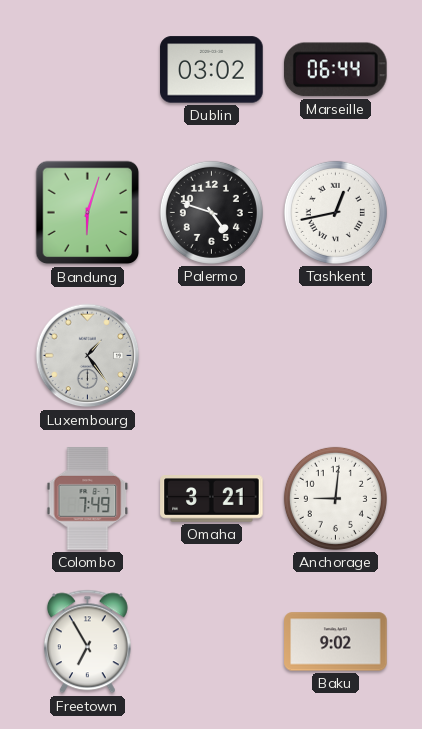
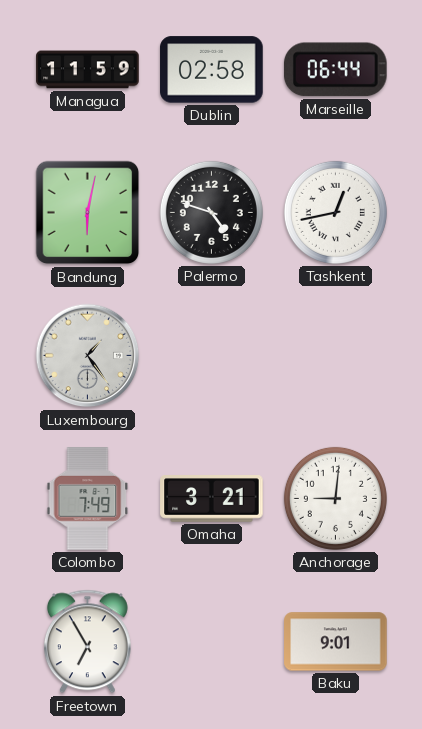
Managua: none -> 11:59 (88, 70)
Dublin: 03:02 -> 02:58 (212, 70)
Bandung: 6:03 -> 6:02 (88, 213)
Baku: 9:02 -> 9:01 (336, 642)
